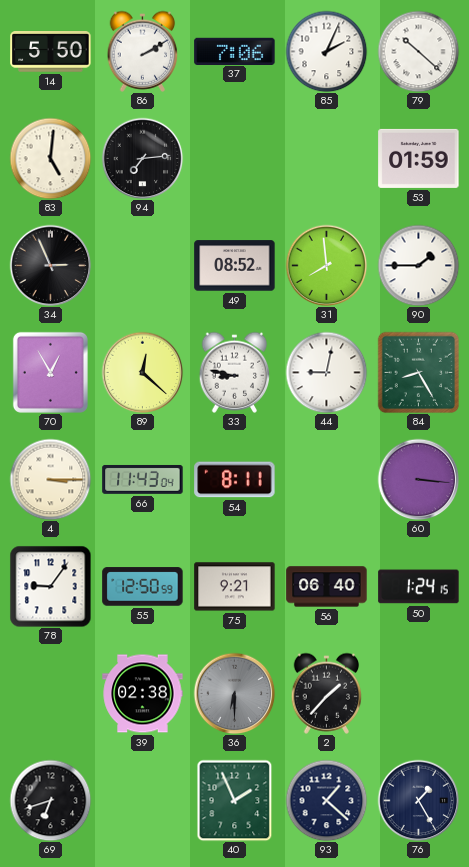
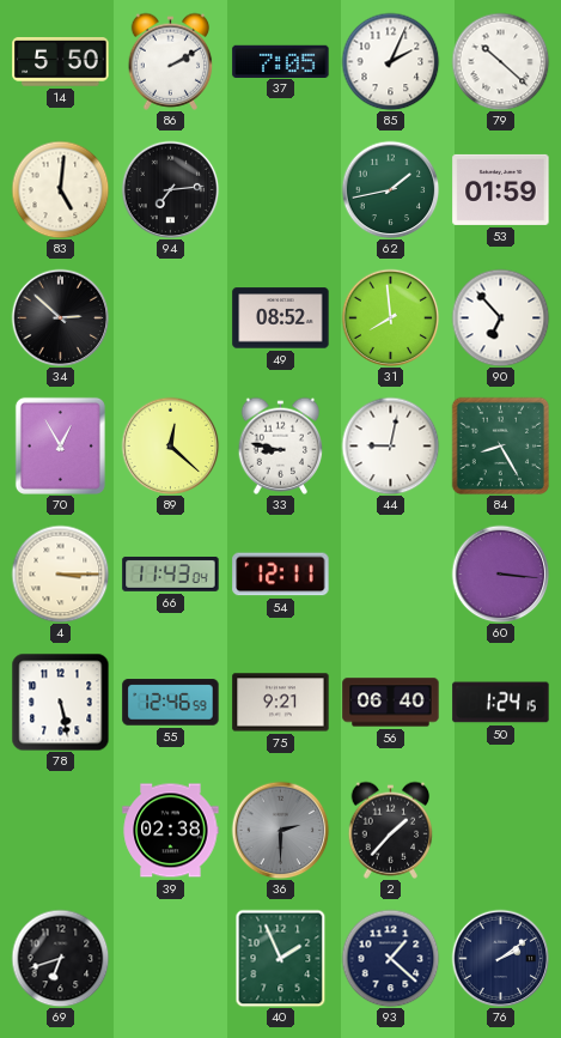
37: 7:06 -> 7:05 (281, 61)
62: none -> 1:43 (390, 189)
34: 2:56 -> 2:52 (60, 317)
90: 1:45 -> 6:53 (500, 317)
54: 8:11 -> 12:11 (281, 575)
78: 9:06 -> 5:28 (60, 702)
55: 12:50 -> 12:46 (171, 703)
36: 6:30 -> 2:30 (280, 830)
76: 1:25 -> 2:09 (500, 958)
